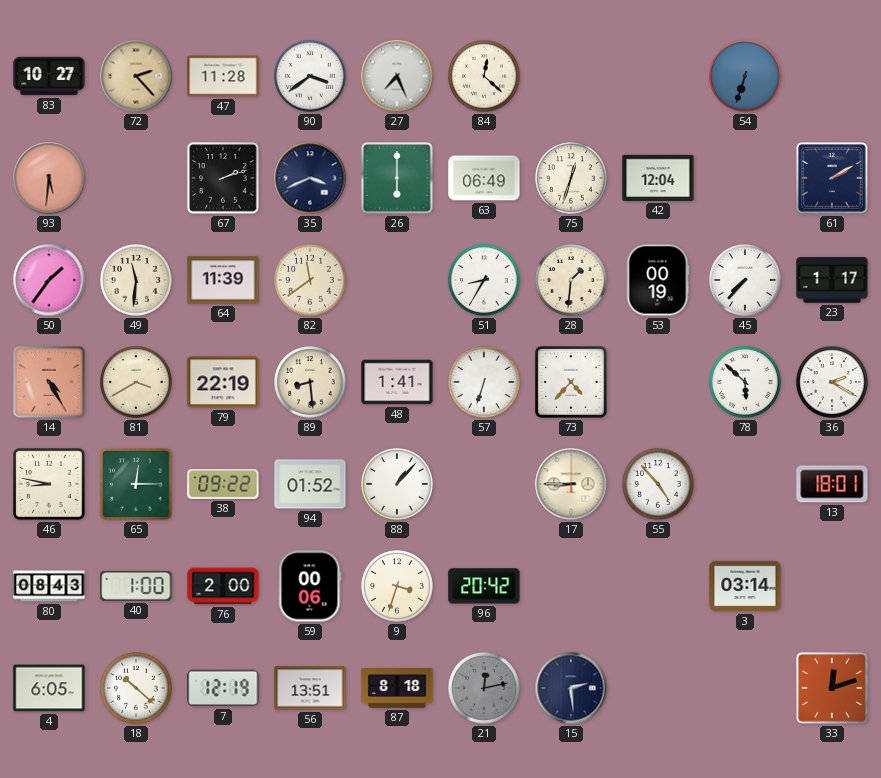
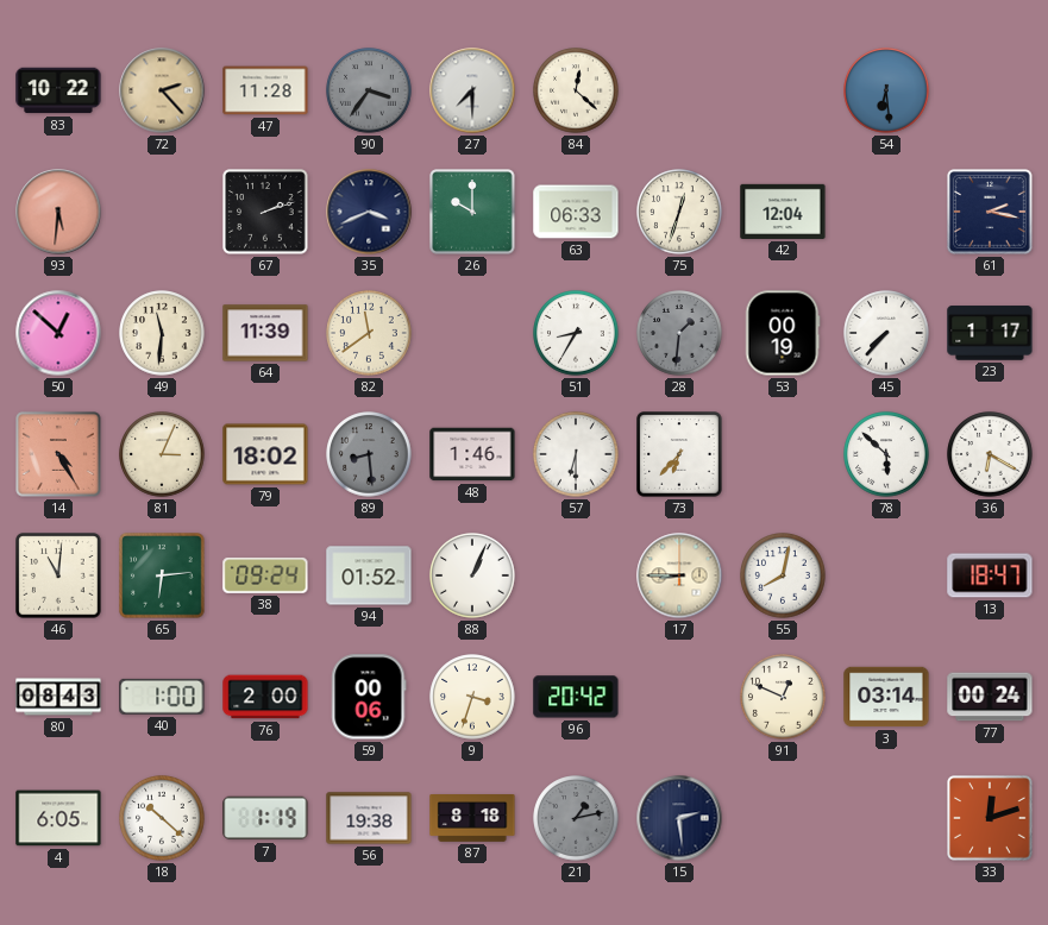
83: 10:27 -> 10:22 (58, 90)
90: 3:39 -> 3:36 (369, 90)
90 dial: white -> grey (369, 90)
27: 7:26 -> 7:30 (472, 90)
54: 6:33 -> 6:29 (886, 90)
26: 6:00 -> 10:00 (472, 212)
63: 06:49 -> 06:33 (576, 212)
61: 2:10 -> 2:17 (990, 212)
50: 1:36 -> 12:52 (58, 333)
28 dial: cream -> grey (679, 333)
81: 3:40 -> 3:04 (162, 454)
79: 22:19 -> 18:02 (265, 454)
89 dial: cream -> grey (369, 454)
48: 1:41 -> 1:46 (472, 454)
57: 6:33 -> 6:30 (576, 454)
73: 4:37 -> 6:37 (679, 454)
36: 2:20 -> 6:20 (990, 454)
46: 8:47 -> 11:01 (58, 575)
65: 12:15 -> 6:14 (162, 575)
38: 09:22 -> 09:24 (265, 575)
88: 1:07 -> 1:04 (472, 575)
55: 4:53 -> 8:02 (783, 575)
13: 18:01 -> 18:47 (990, 575)
91: none -> 12:49 (783, 697)
77: none -> 00:24 (990, 697)
7: 12:19 -> 1:19 (265, 818)
56: 13:51 -> 19:38 (369, 818)
21: 12:13 -> 1:13 (576, 818)
